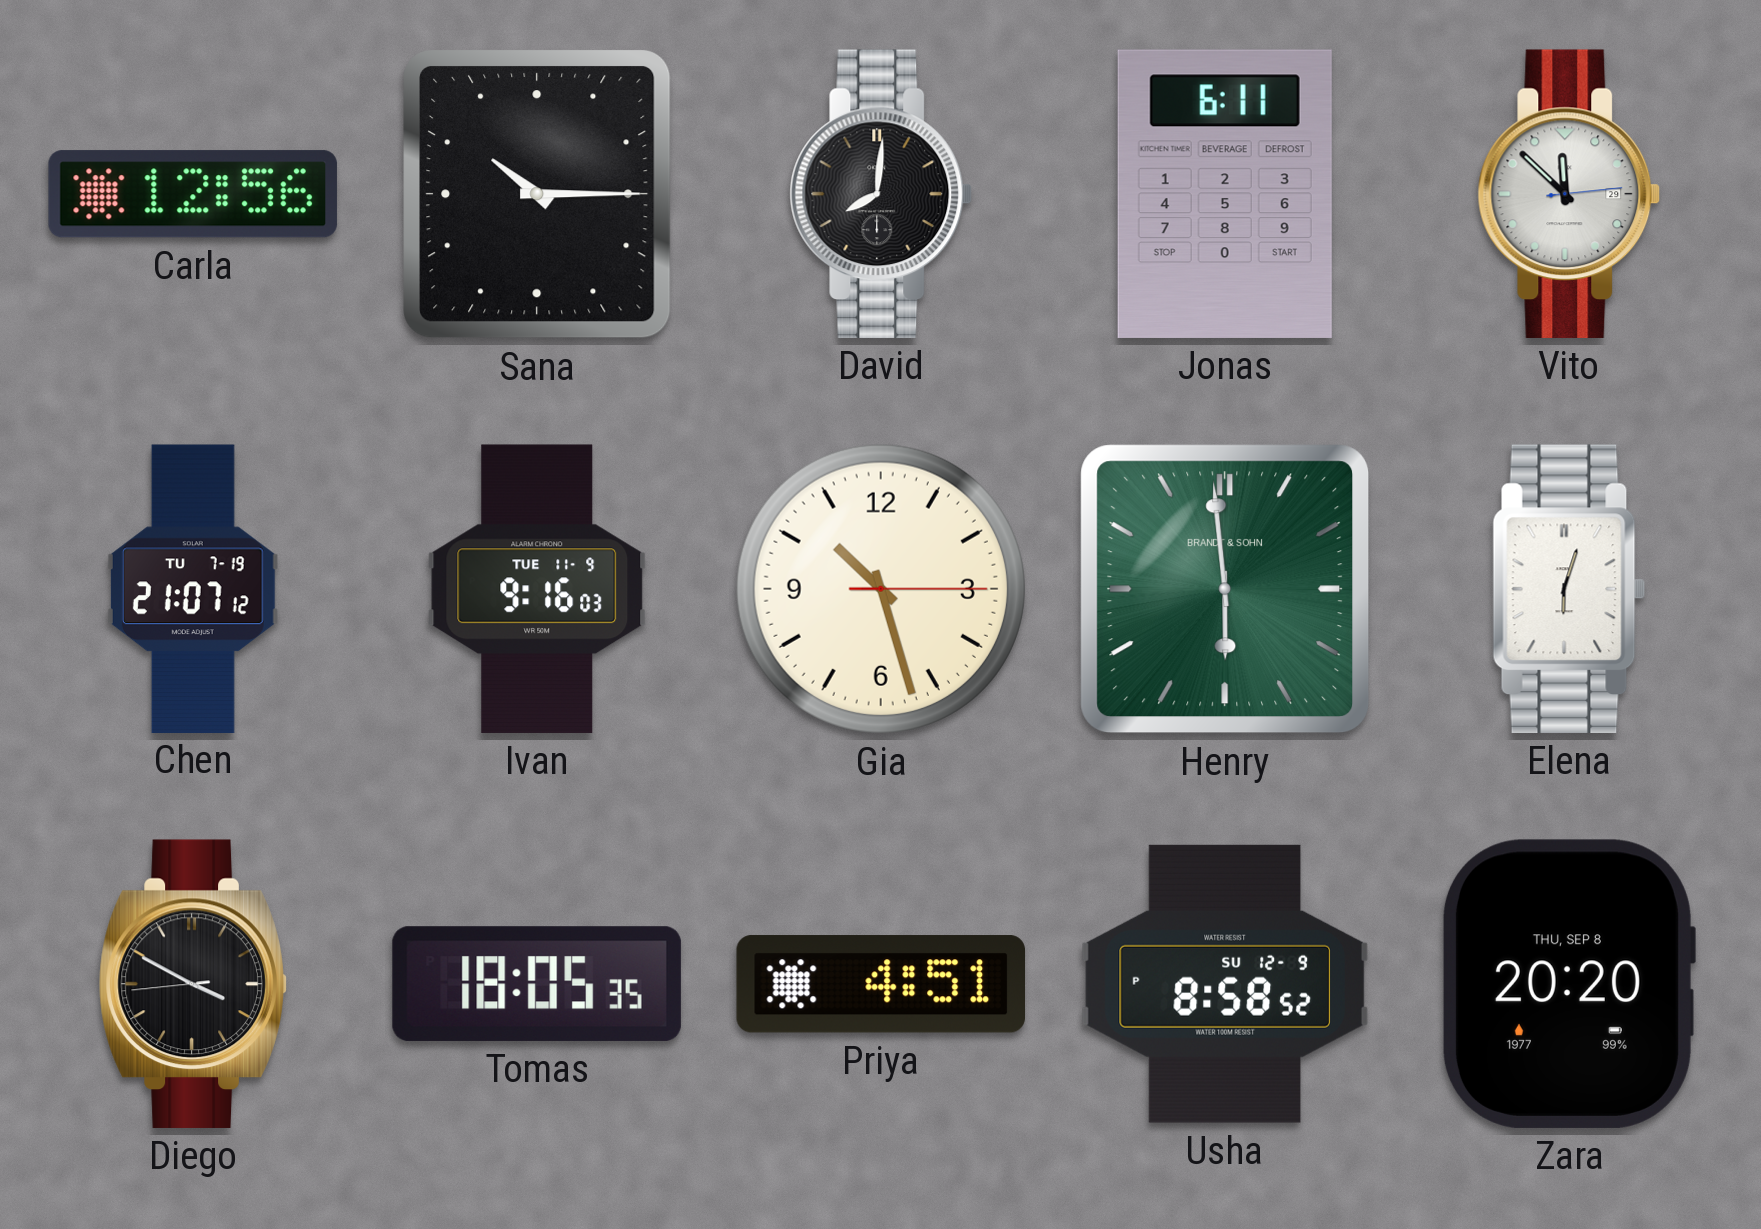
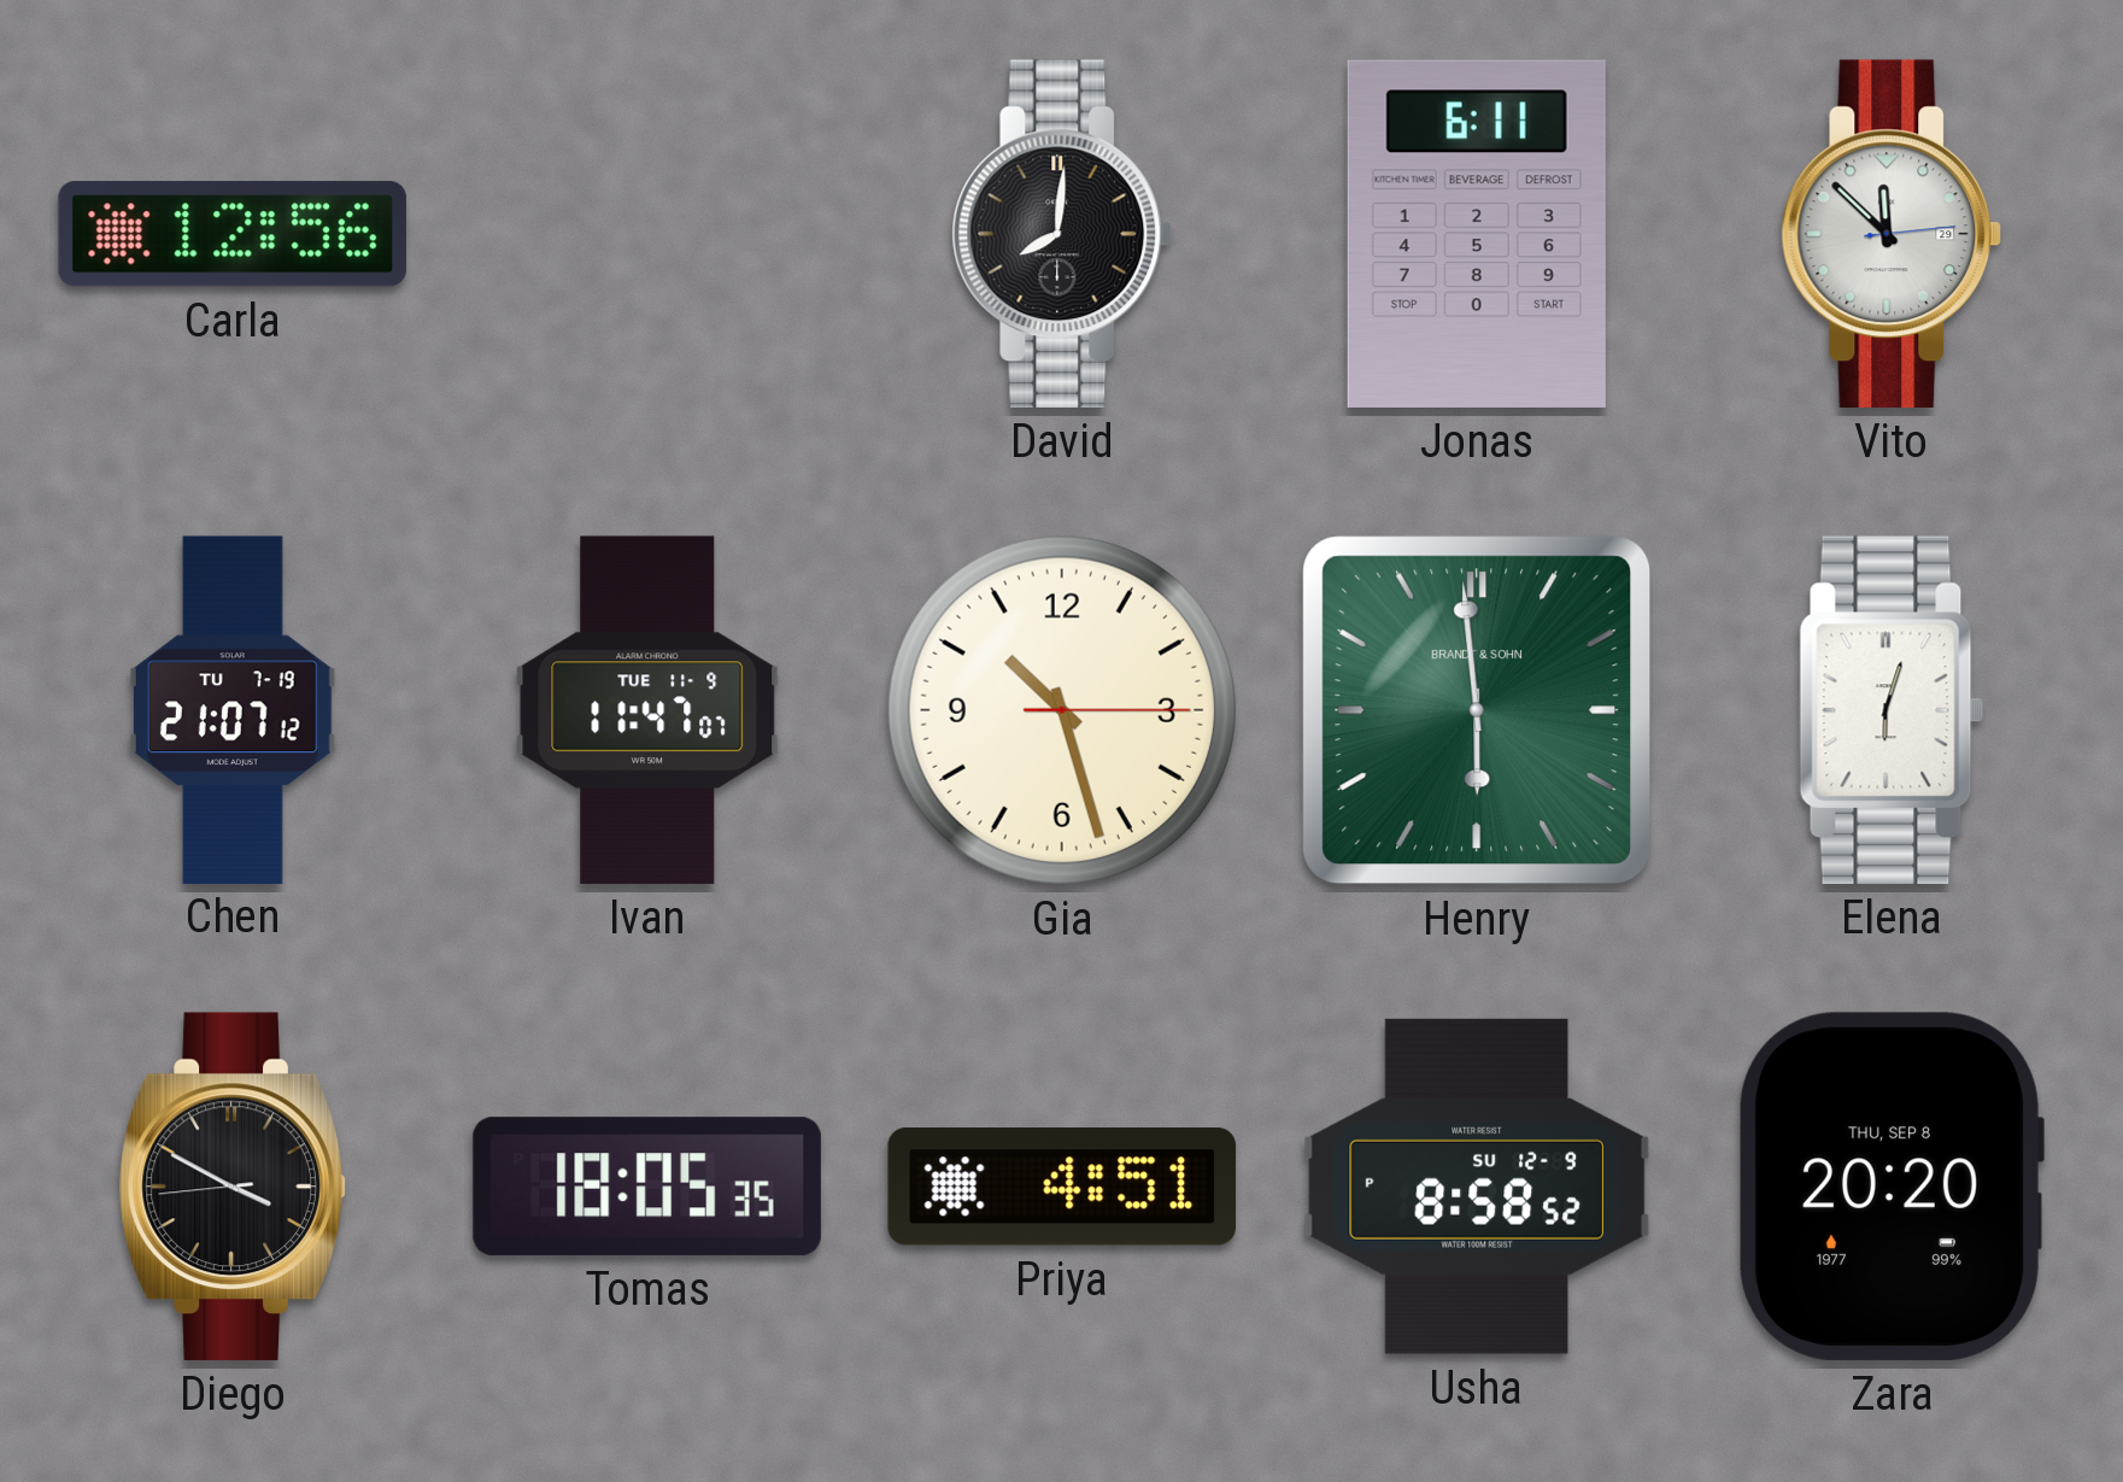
Sana: 10:15 -> none (538, 195)
Ivan: 9:16 -> 11:47 (647, 710)
